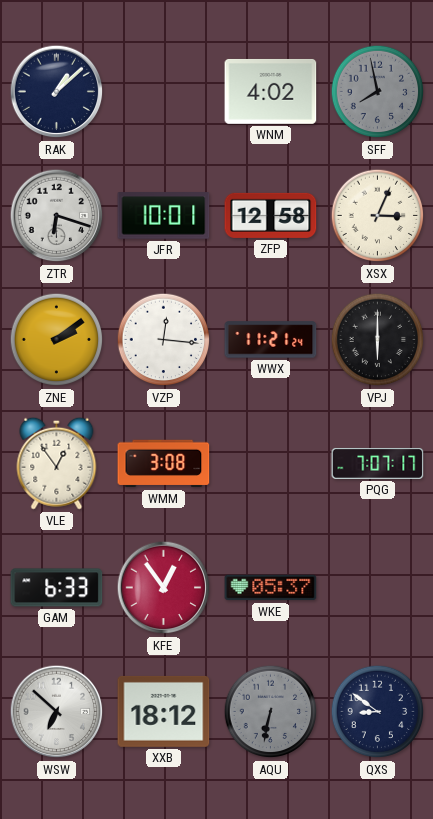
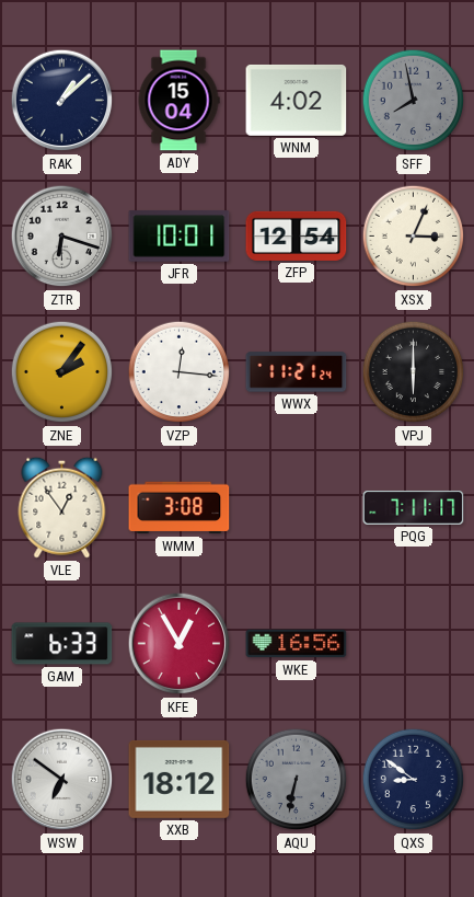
ADY: none -> 15:04 (178, 101)
ZFP: 12:58 -> 12:54 (297, 235)
ZNE: 2:09 -> 2:06 (62, 372)
PQG: 7:07 -> 7:11 (414, 507)
KFE: 12:54 -> 12:55 (180, 644)
WKE: 05:37 -> 16:56 (297, 644)
WSW: 6:52 -> 6:51 (62, 780)
